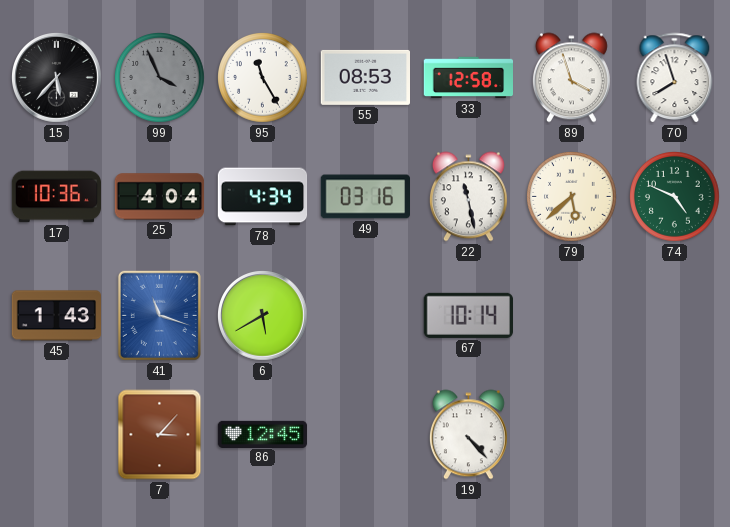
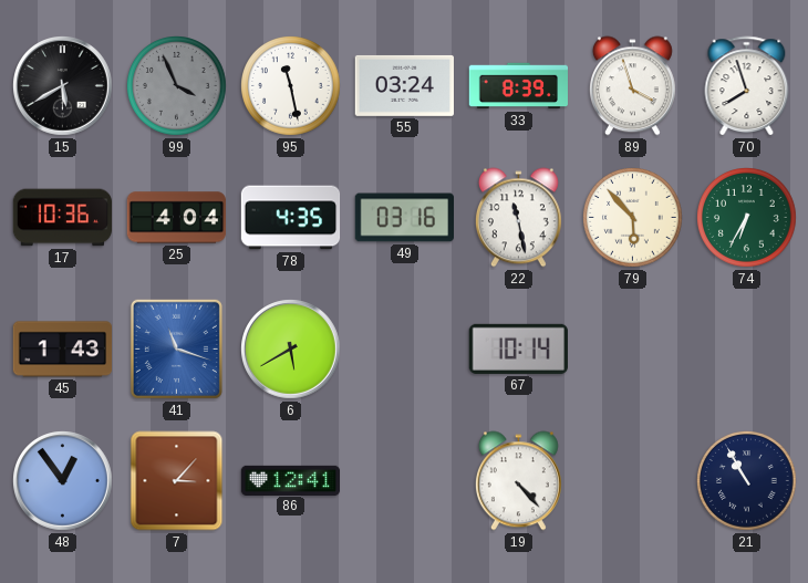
15: 5:37 -> 5:40 (63, 86)
95: 11:25 -> 11:28 (291, 86)
55: 08:53 -> 03:24 (404, 85)
33: 12:58 -> 8:39 (519, 86)
78: 4:34 -> 4:35 (291, 218)
79: 5:38 -> 5:53 (633, 218)
74: 4:49 -> 6:35 (747, 218)
48: none -> 12:54 (63, 481)
86: 12:45 -> 12:41 (291, 480)
21: none -> 10:55 (747, 481)
